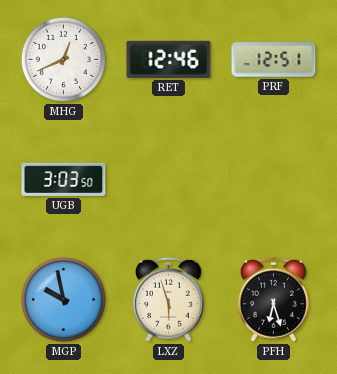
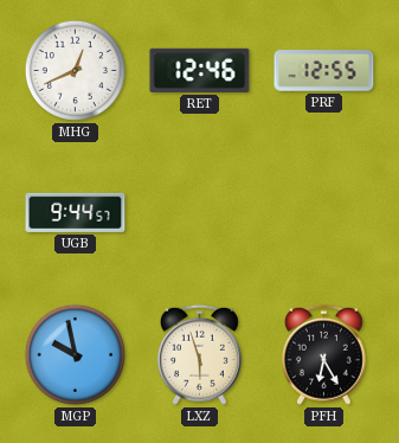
PRF: 12:51 -> 12:55 (324, 71)
UGB: 3:03 -> 9:44 (76, 212)
PFH: 6:27 -> 6:25 (323, 354)
